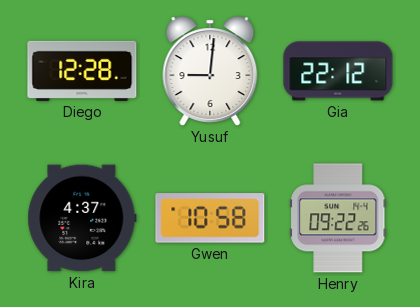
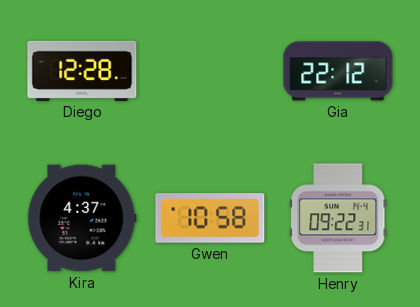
Yusuf: 9:01 -> none (210, 71)
Henry: 09:22:26 -> 09:22:31 (339, 218)
